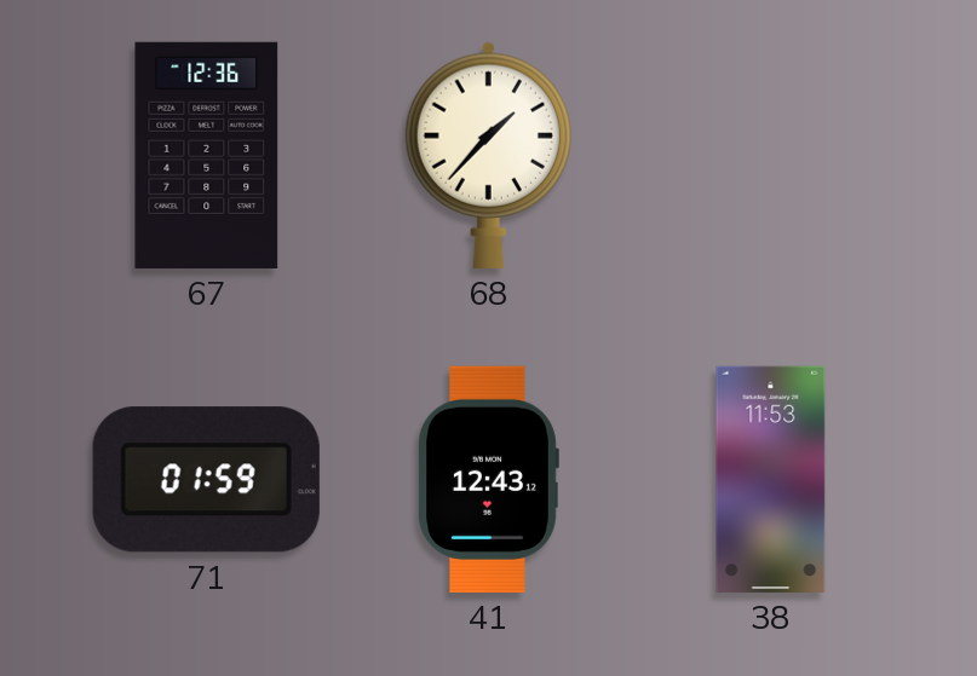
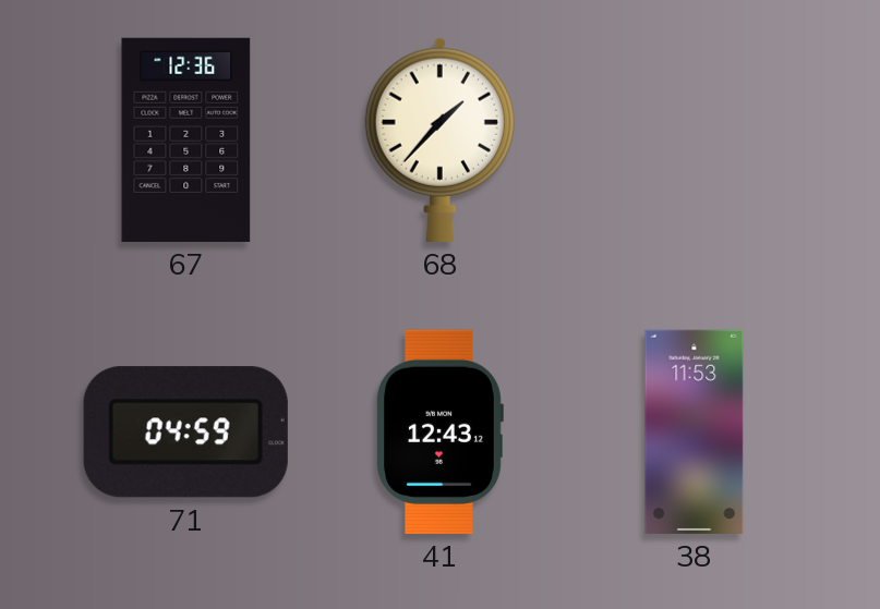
71: 01:59 -> 04:59 (185, 433)
